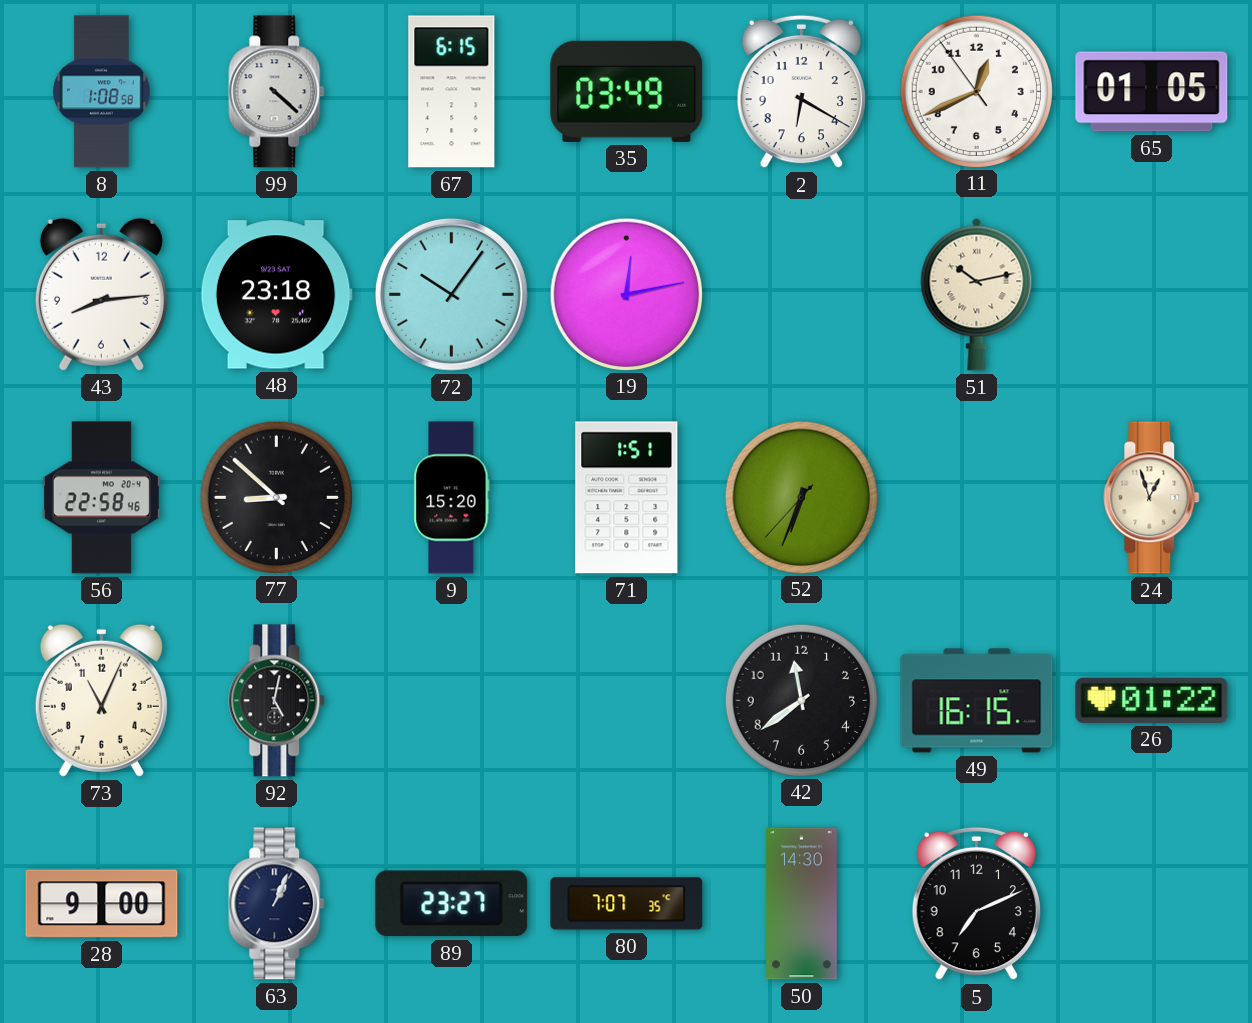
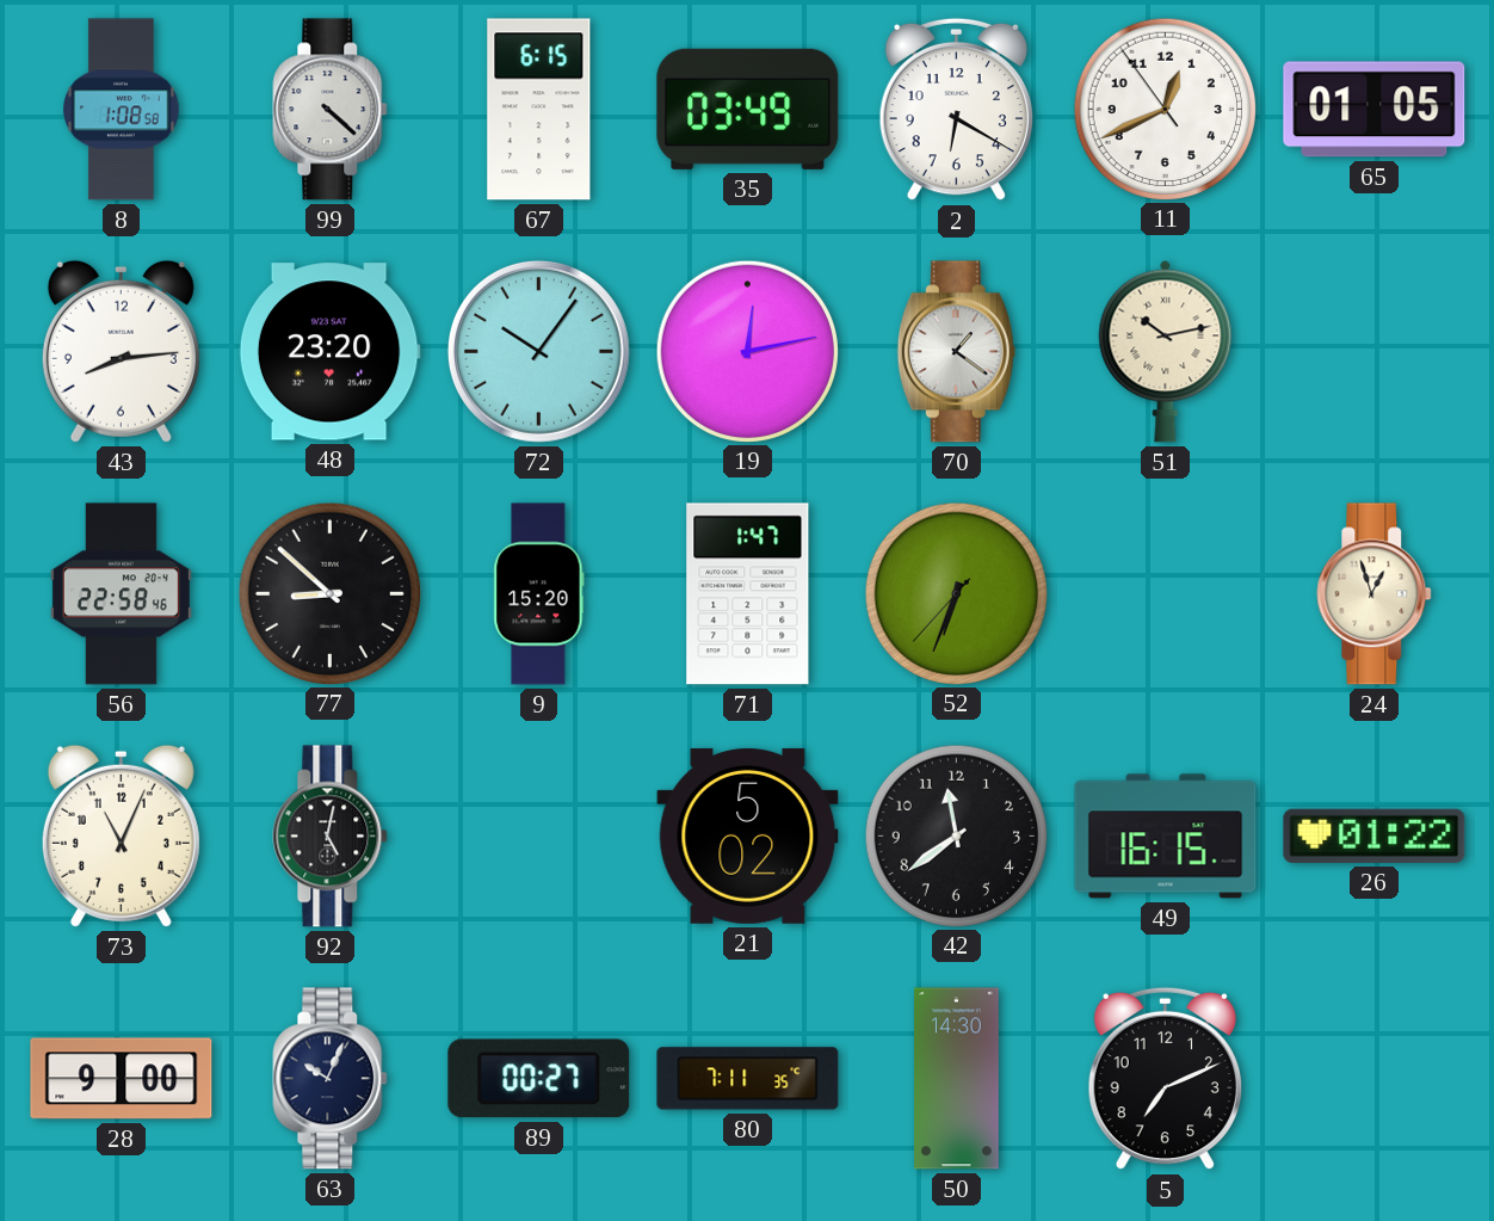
48: 23:18 -> 23:20 (329, 352)
70: none -> 1:21 (956, 352)
71: 1:51 -> 1:47 (748, 594)
21: none -> 5:02 (748, 835)
63: 1:04 -> 10:04 (331, 1079)
89: 23:27 -> 00:27 (539, 1079)
80: 7:07 -> 7:11 (748, 1079)
